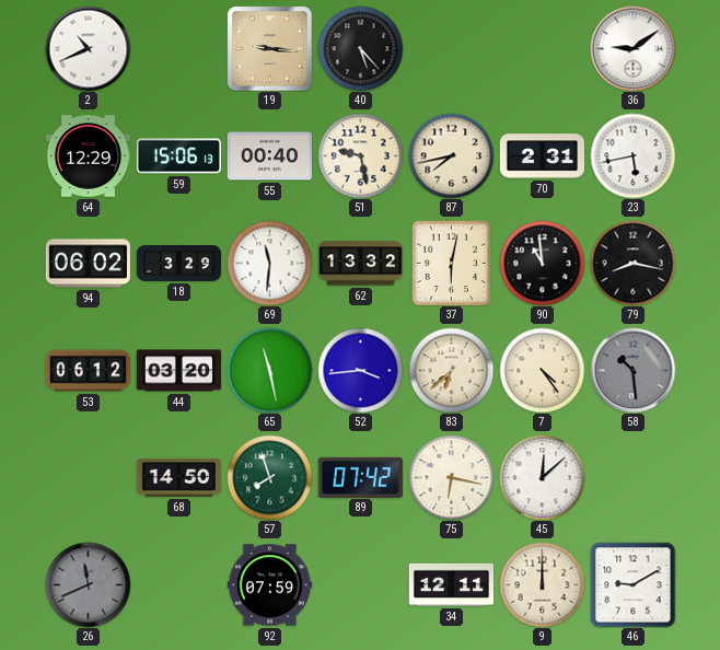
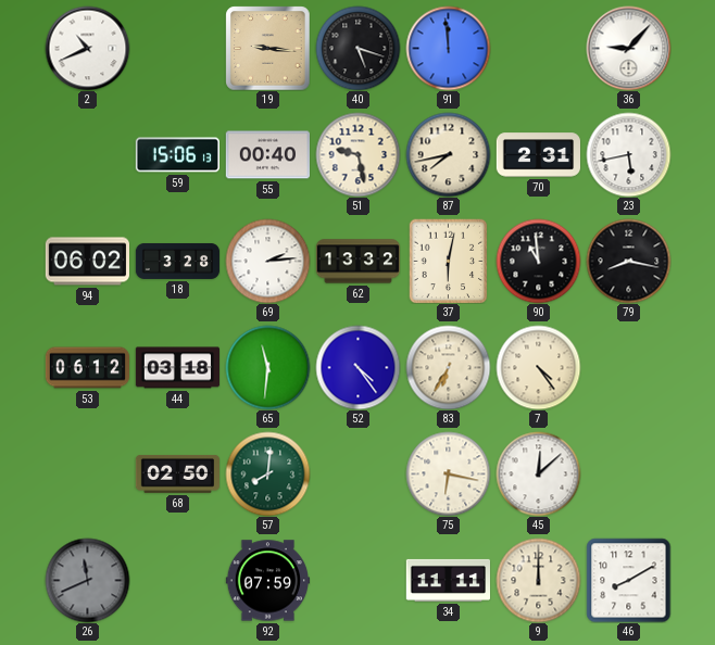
40: 5:23 -> 5:18 (357, 48)
91: none -> 11:59 (448, 48)
36: 9:09 -> 9:07 (628, 48)
64: 12:29 -> none (88, 156)
18: 3:29 -> 3:28 (177, 261)
69: 11:31 -> 2:14 (267, 261)
44: 03:20 -> 03:18 (177, 368)
65: 11:28 -> 11:31 (267, 367)
52: 3:44 -> 4:24 (357, 367)
83: 6:38 -> 6:35 (448, 367)
58: 10:29 -> none (632, 370)
68: 14:50 -> 02:50 (177, 475)
57: 7:57 -> 8:01 (267, 473)
89: 07:42 -> none (360, 477)
34: 12:11 -> 11:11 (448, 580)
46: 9:10 -> 8:10 (628, 580)
